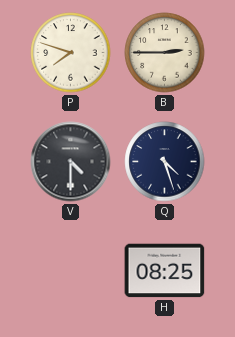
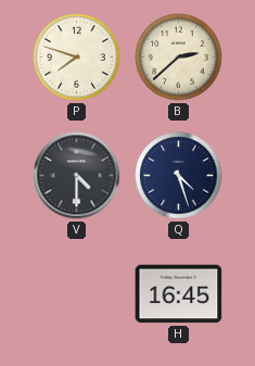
B: 2:45 -> 2:38 (179, 58)
H: 08:25 -> 16:45 (179, 294)
